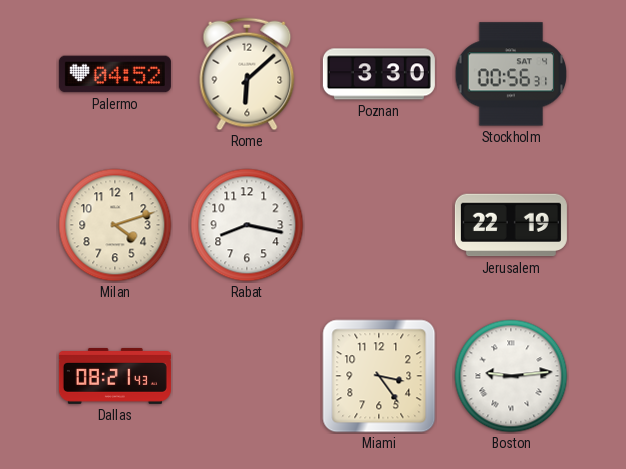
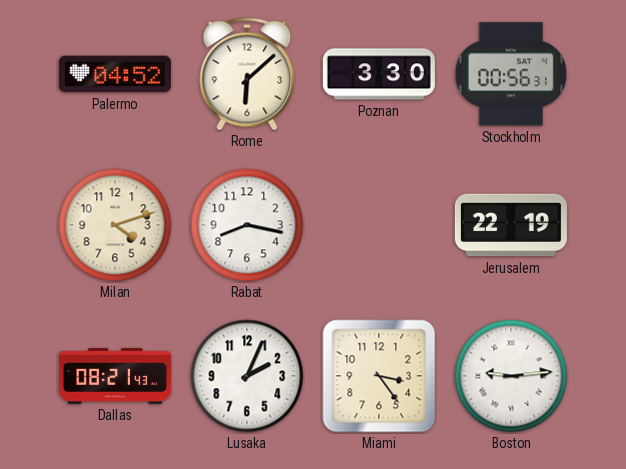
Lusaka: none -> 2:04 (247, 376)
